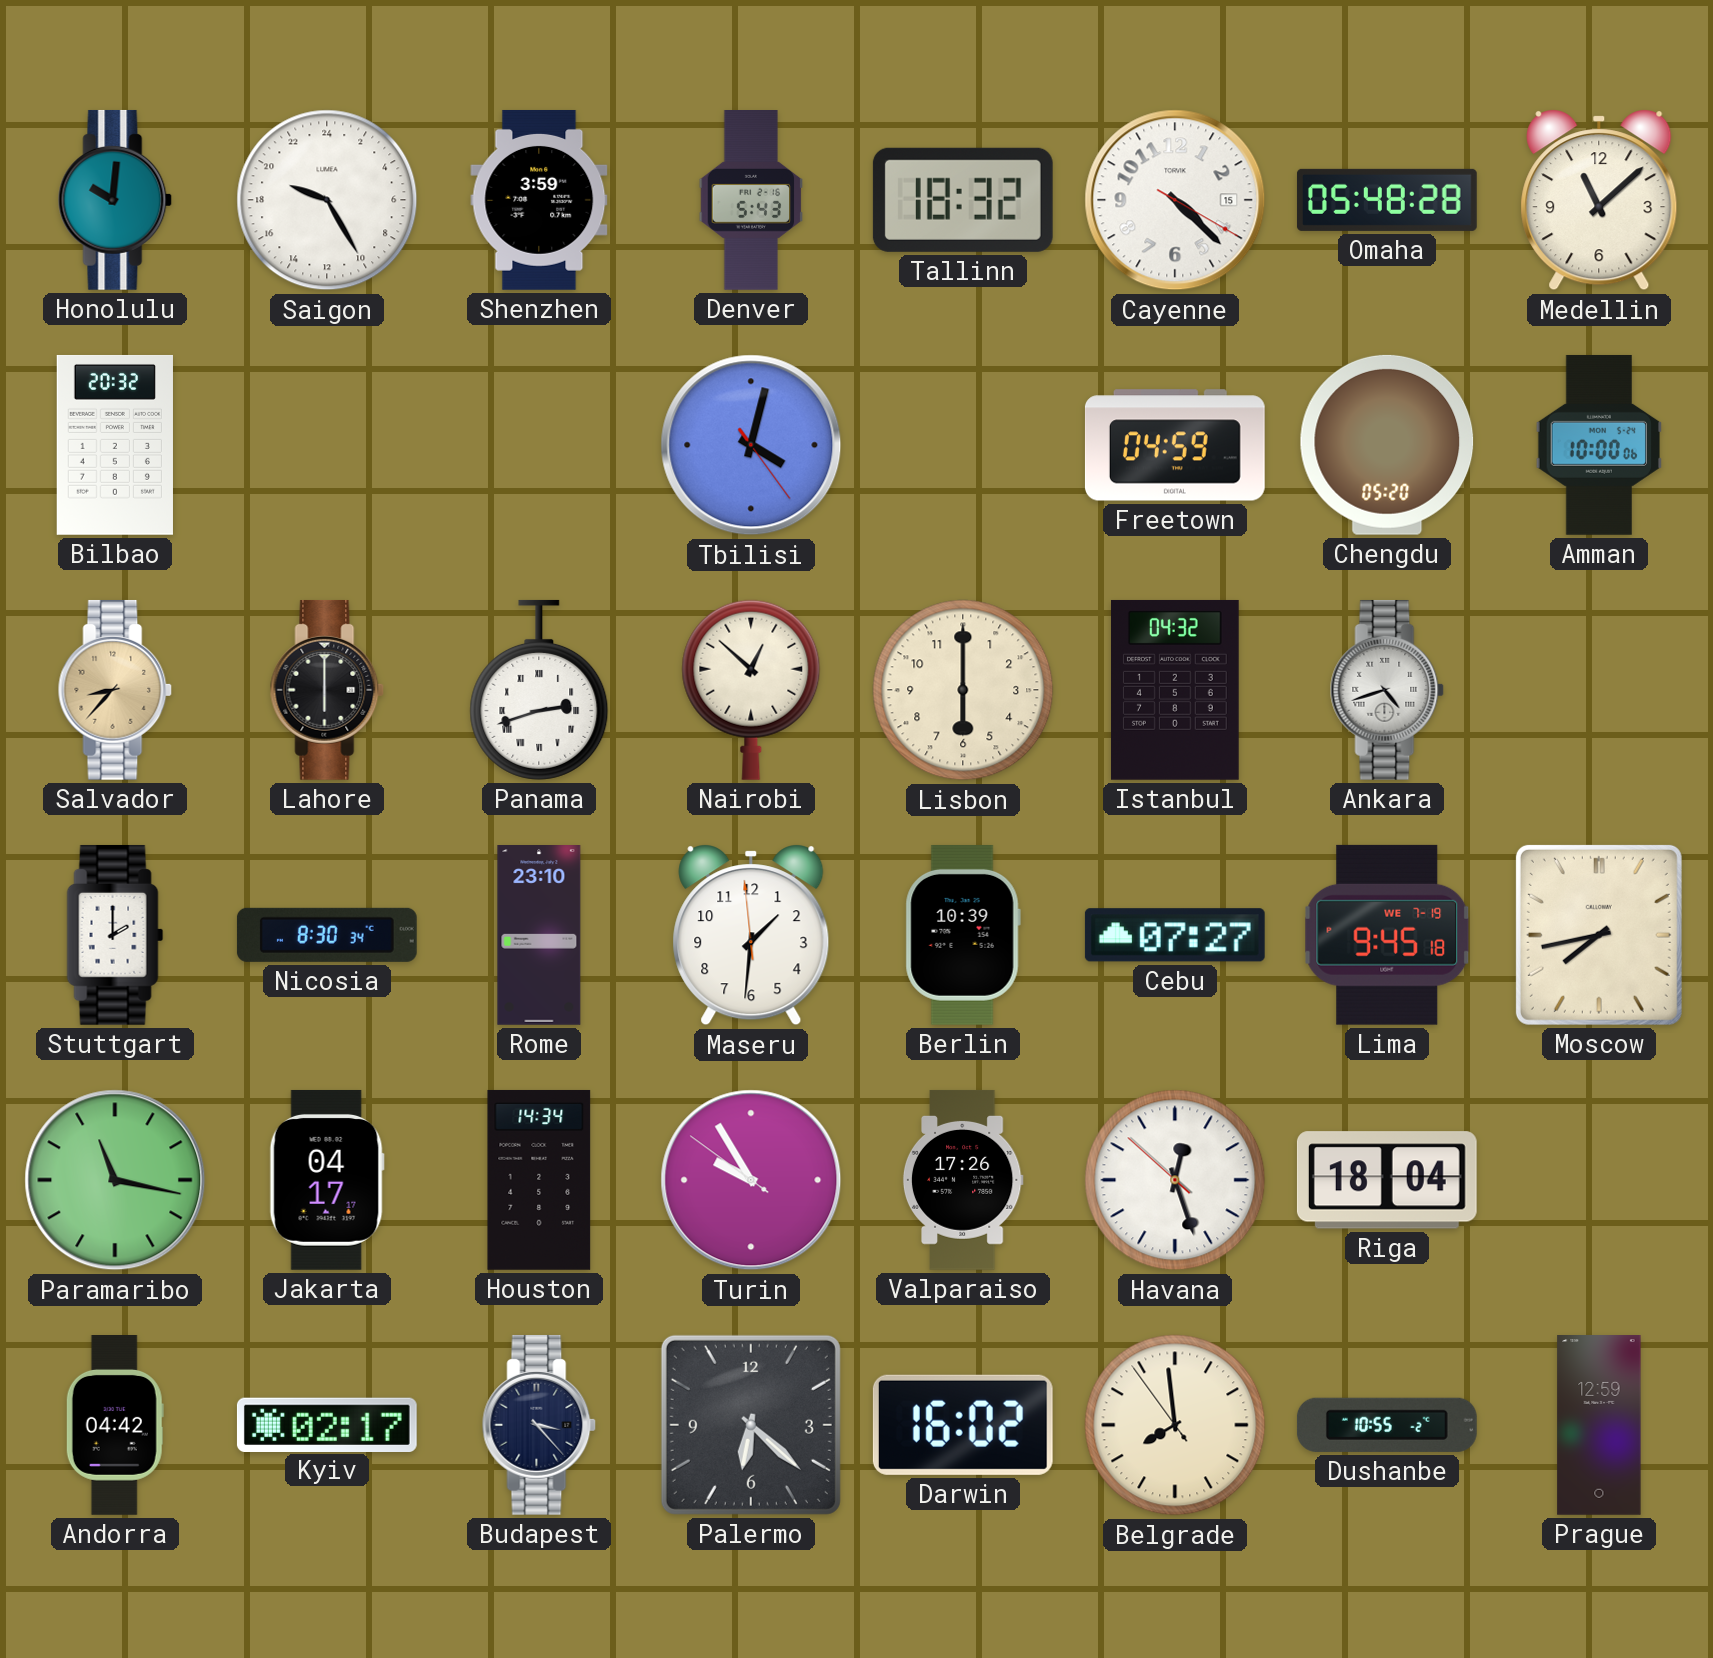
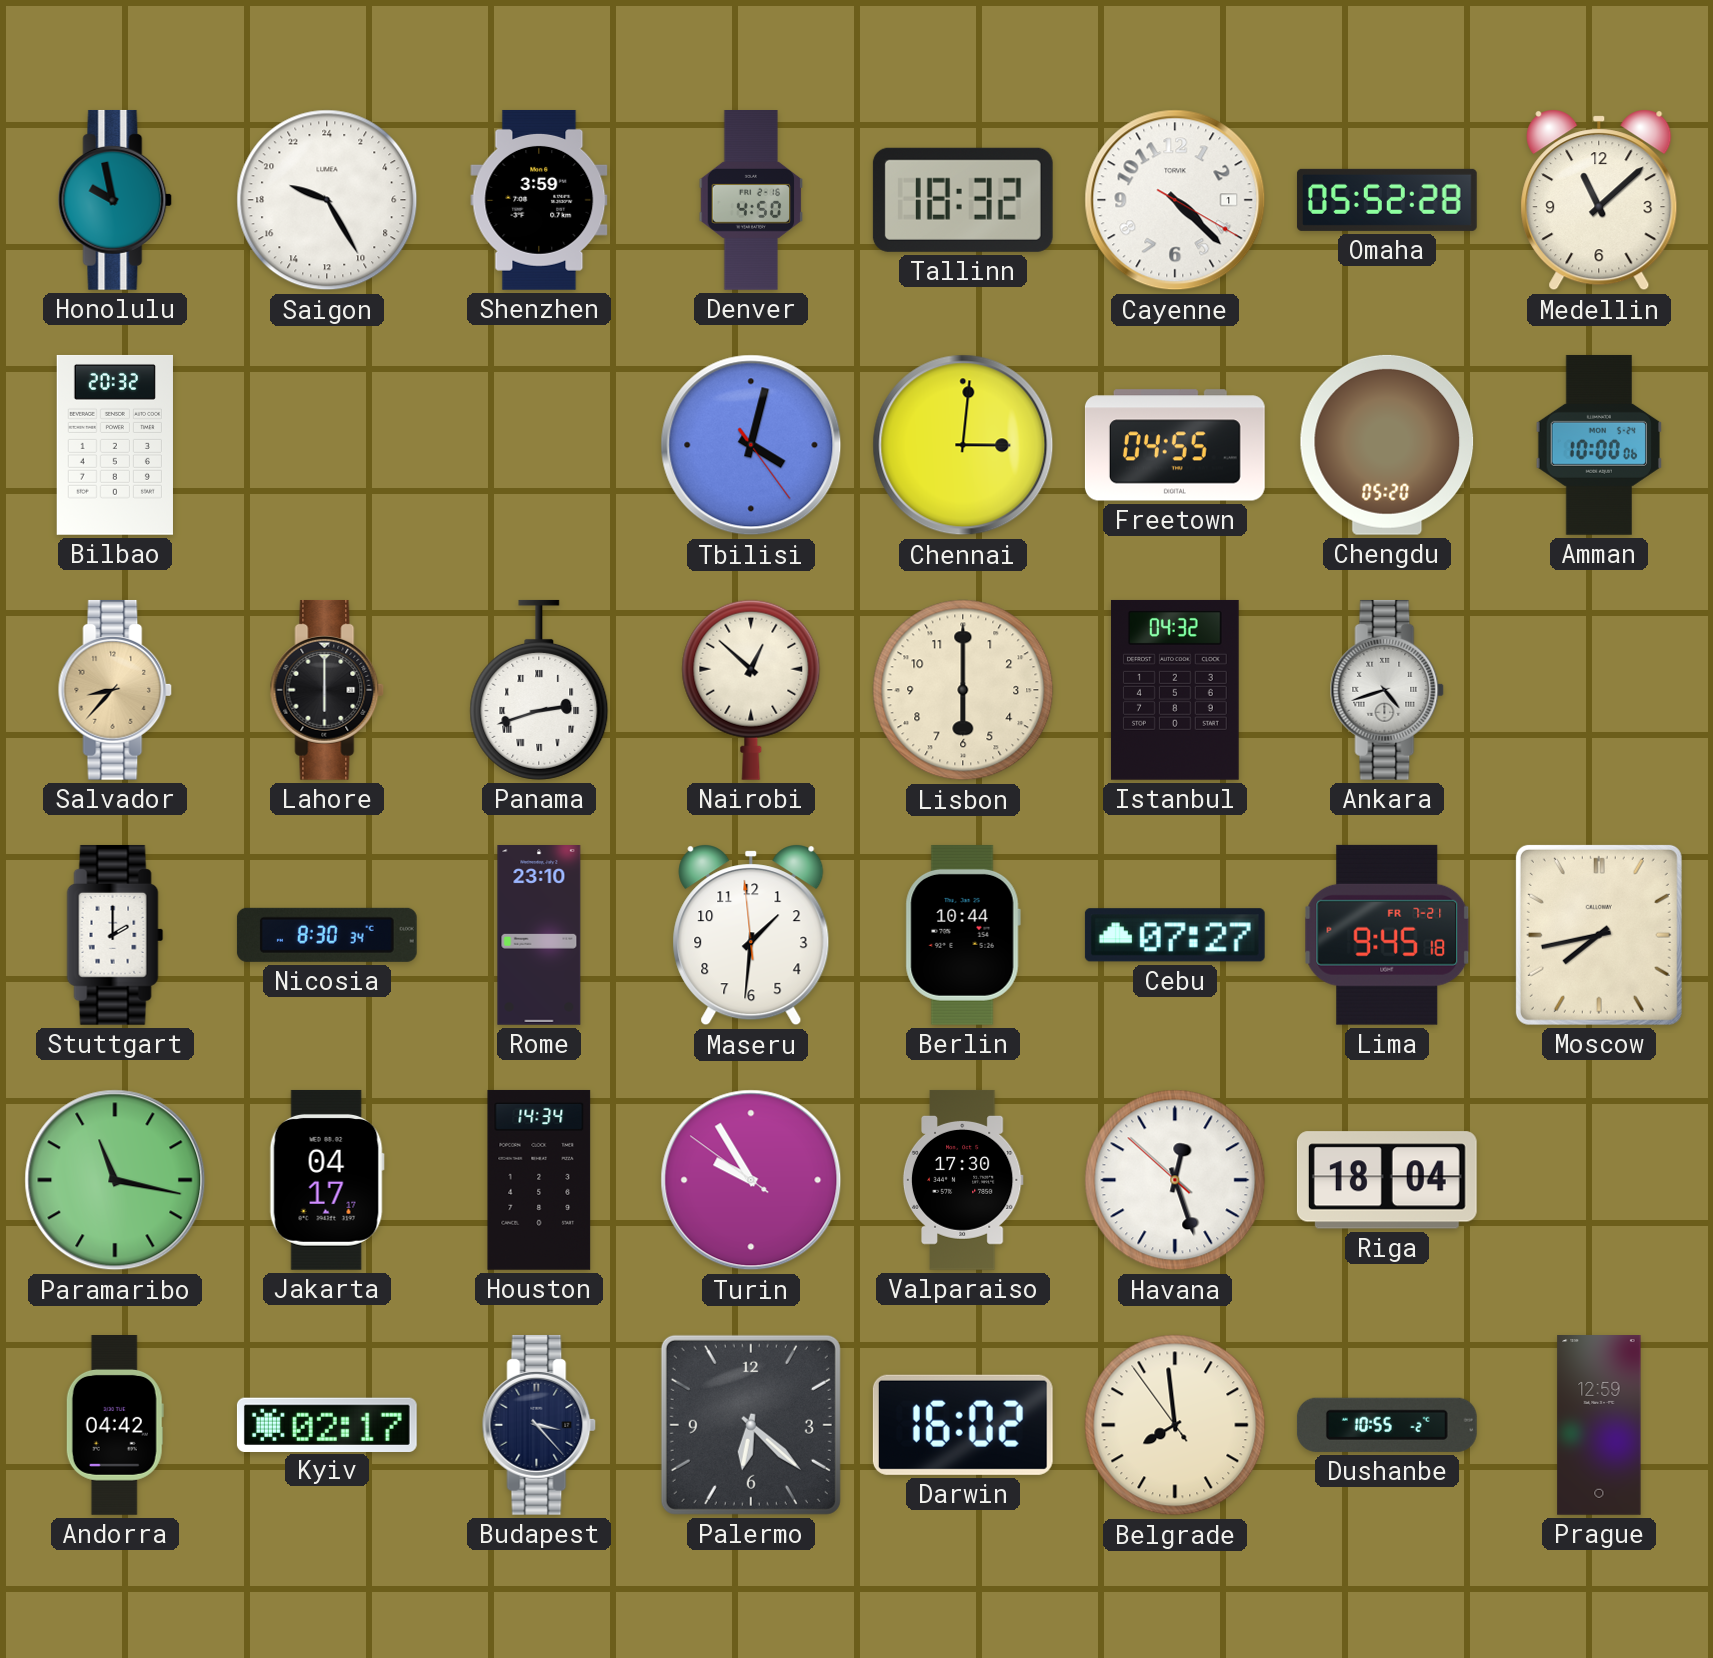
Honolulu: 10:01 -> 9:58 (115, 200)
Denver: 5:43 -> 4:50 (751, 201)
Cayenne date: 15 -> 1 (1175, 200)
Omaha: 05:48 -> 05:52 (1387, 200)
Chennai: none -> 3:01 (963, 445)
Freetown: 04:59 -> 04:55 (1175, 445)
Berlin: 10:39 -> 10:44 (963, 935)
Lima date: WE 7-19 -> FR 7-21 (1387, 935)
Valparaiso: 17:26 -> 17:30 (963, 1180)
